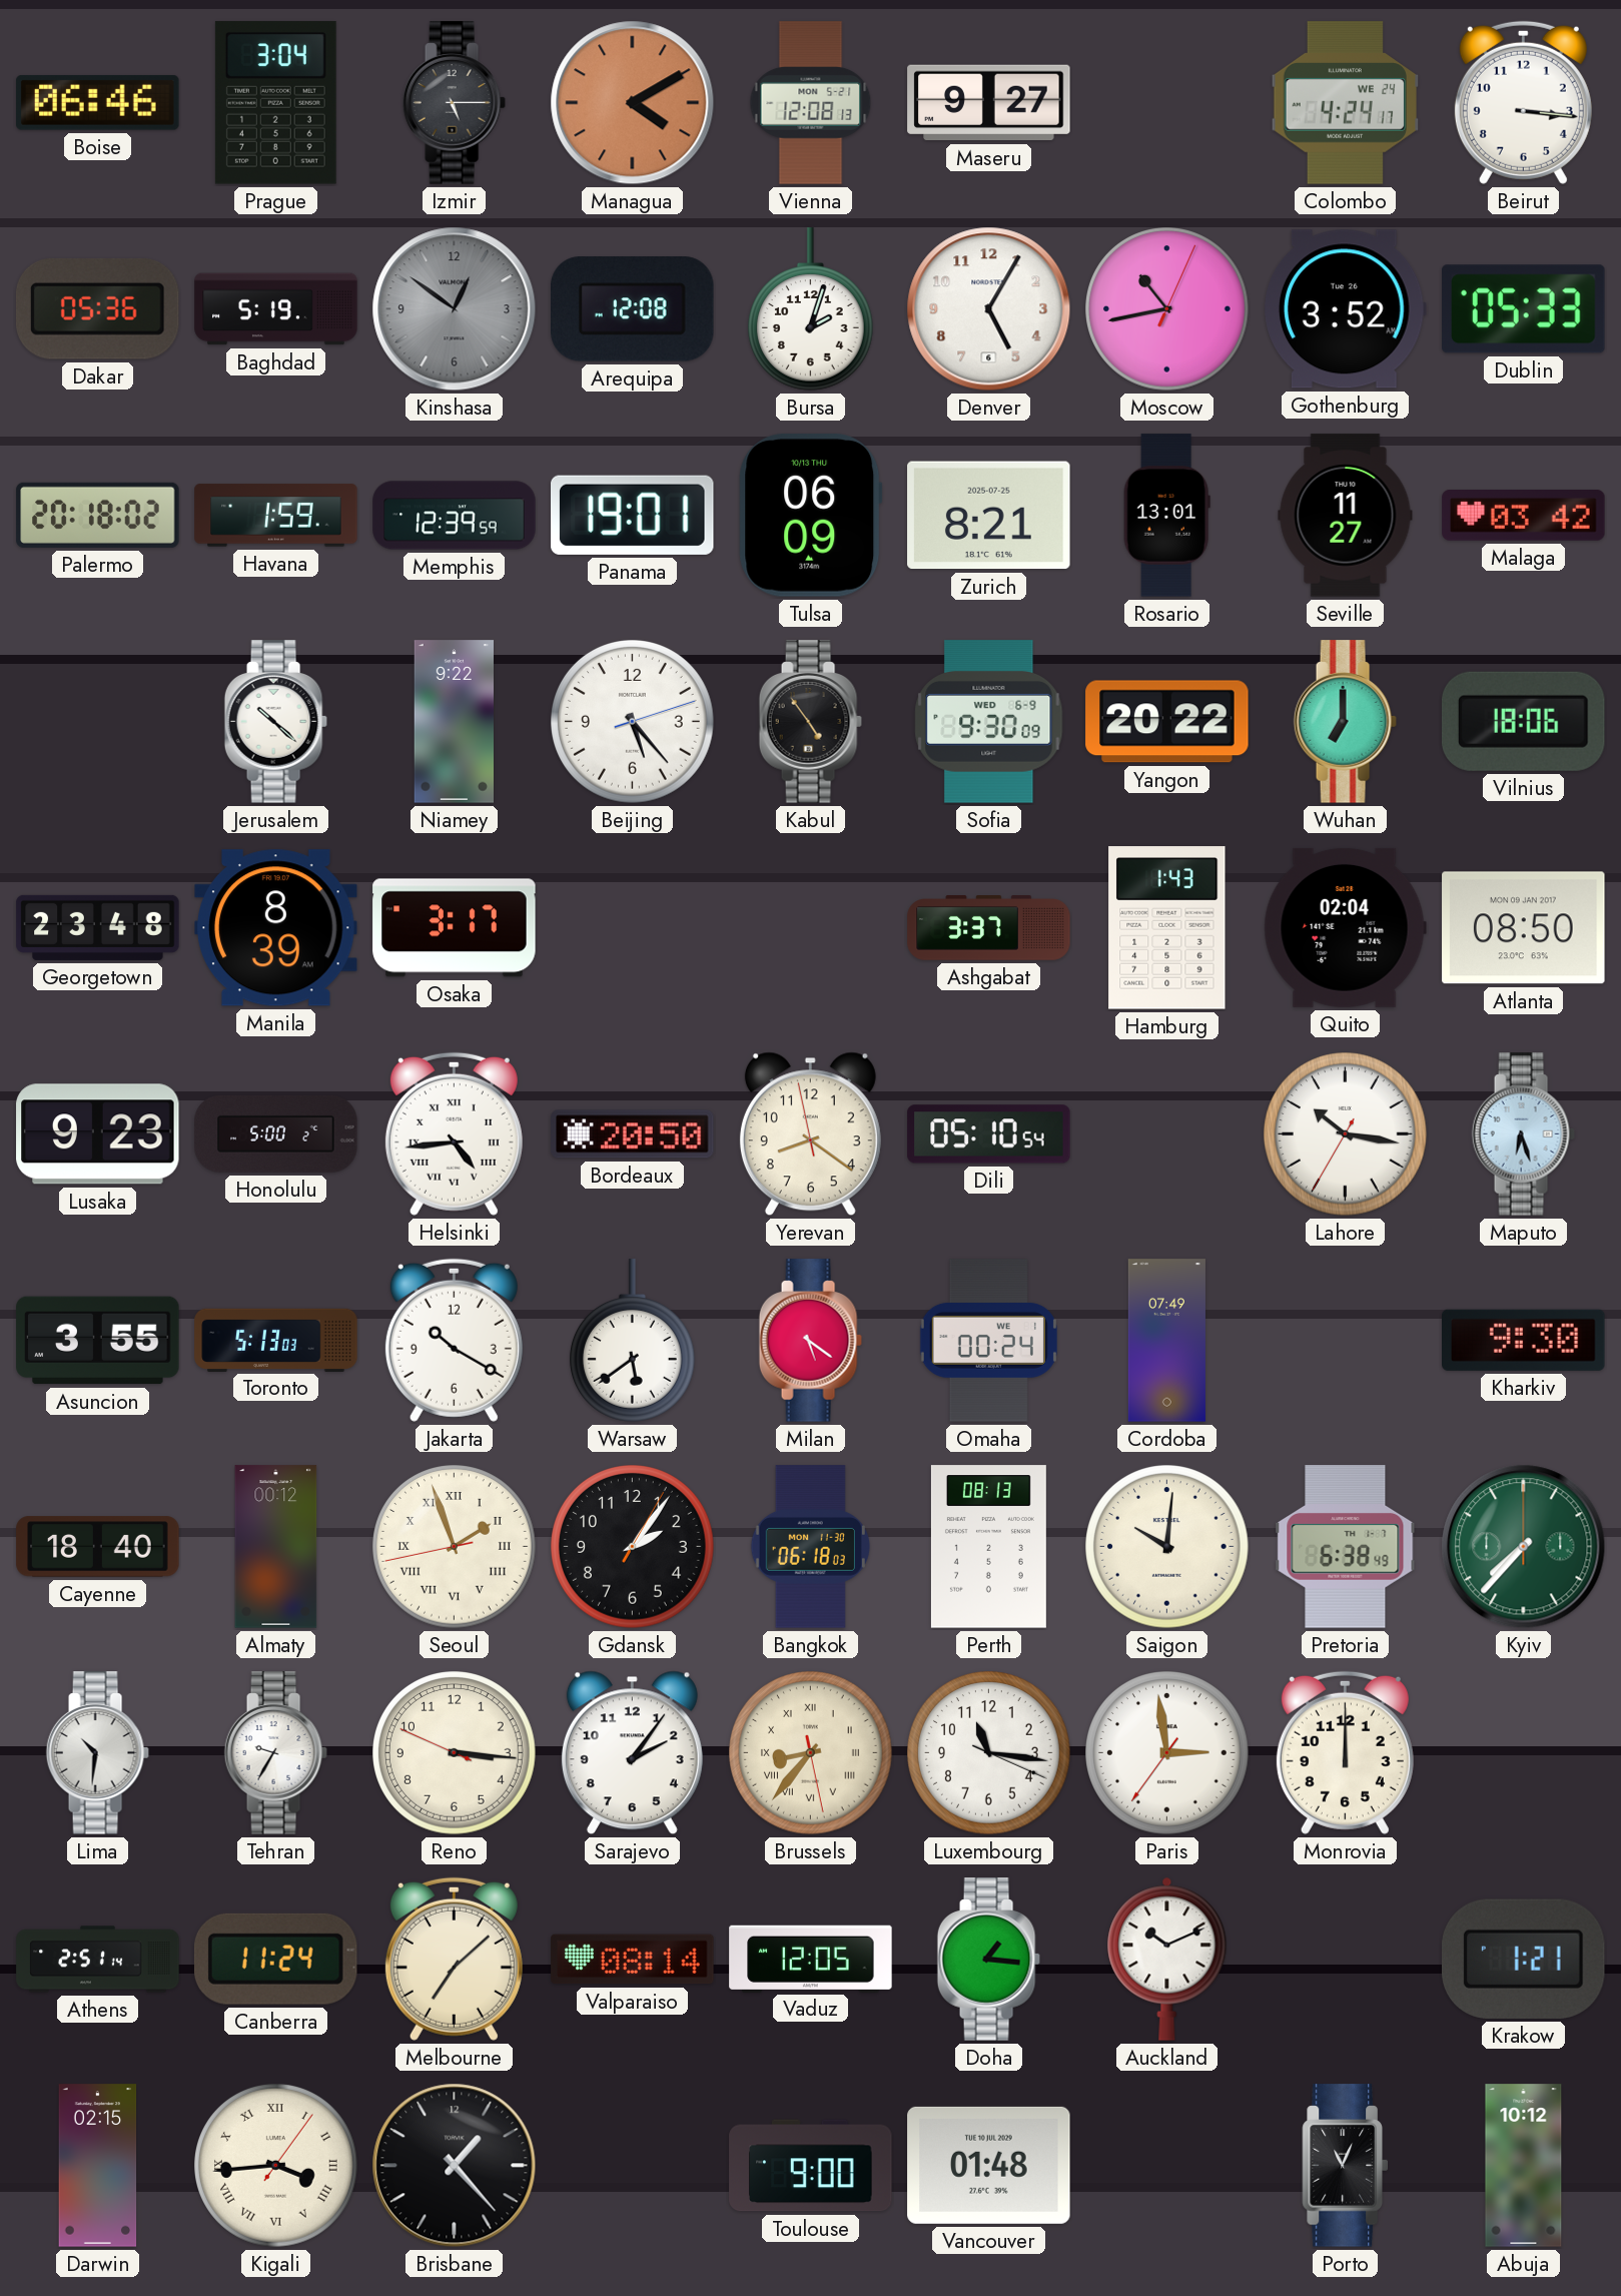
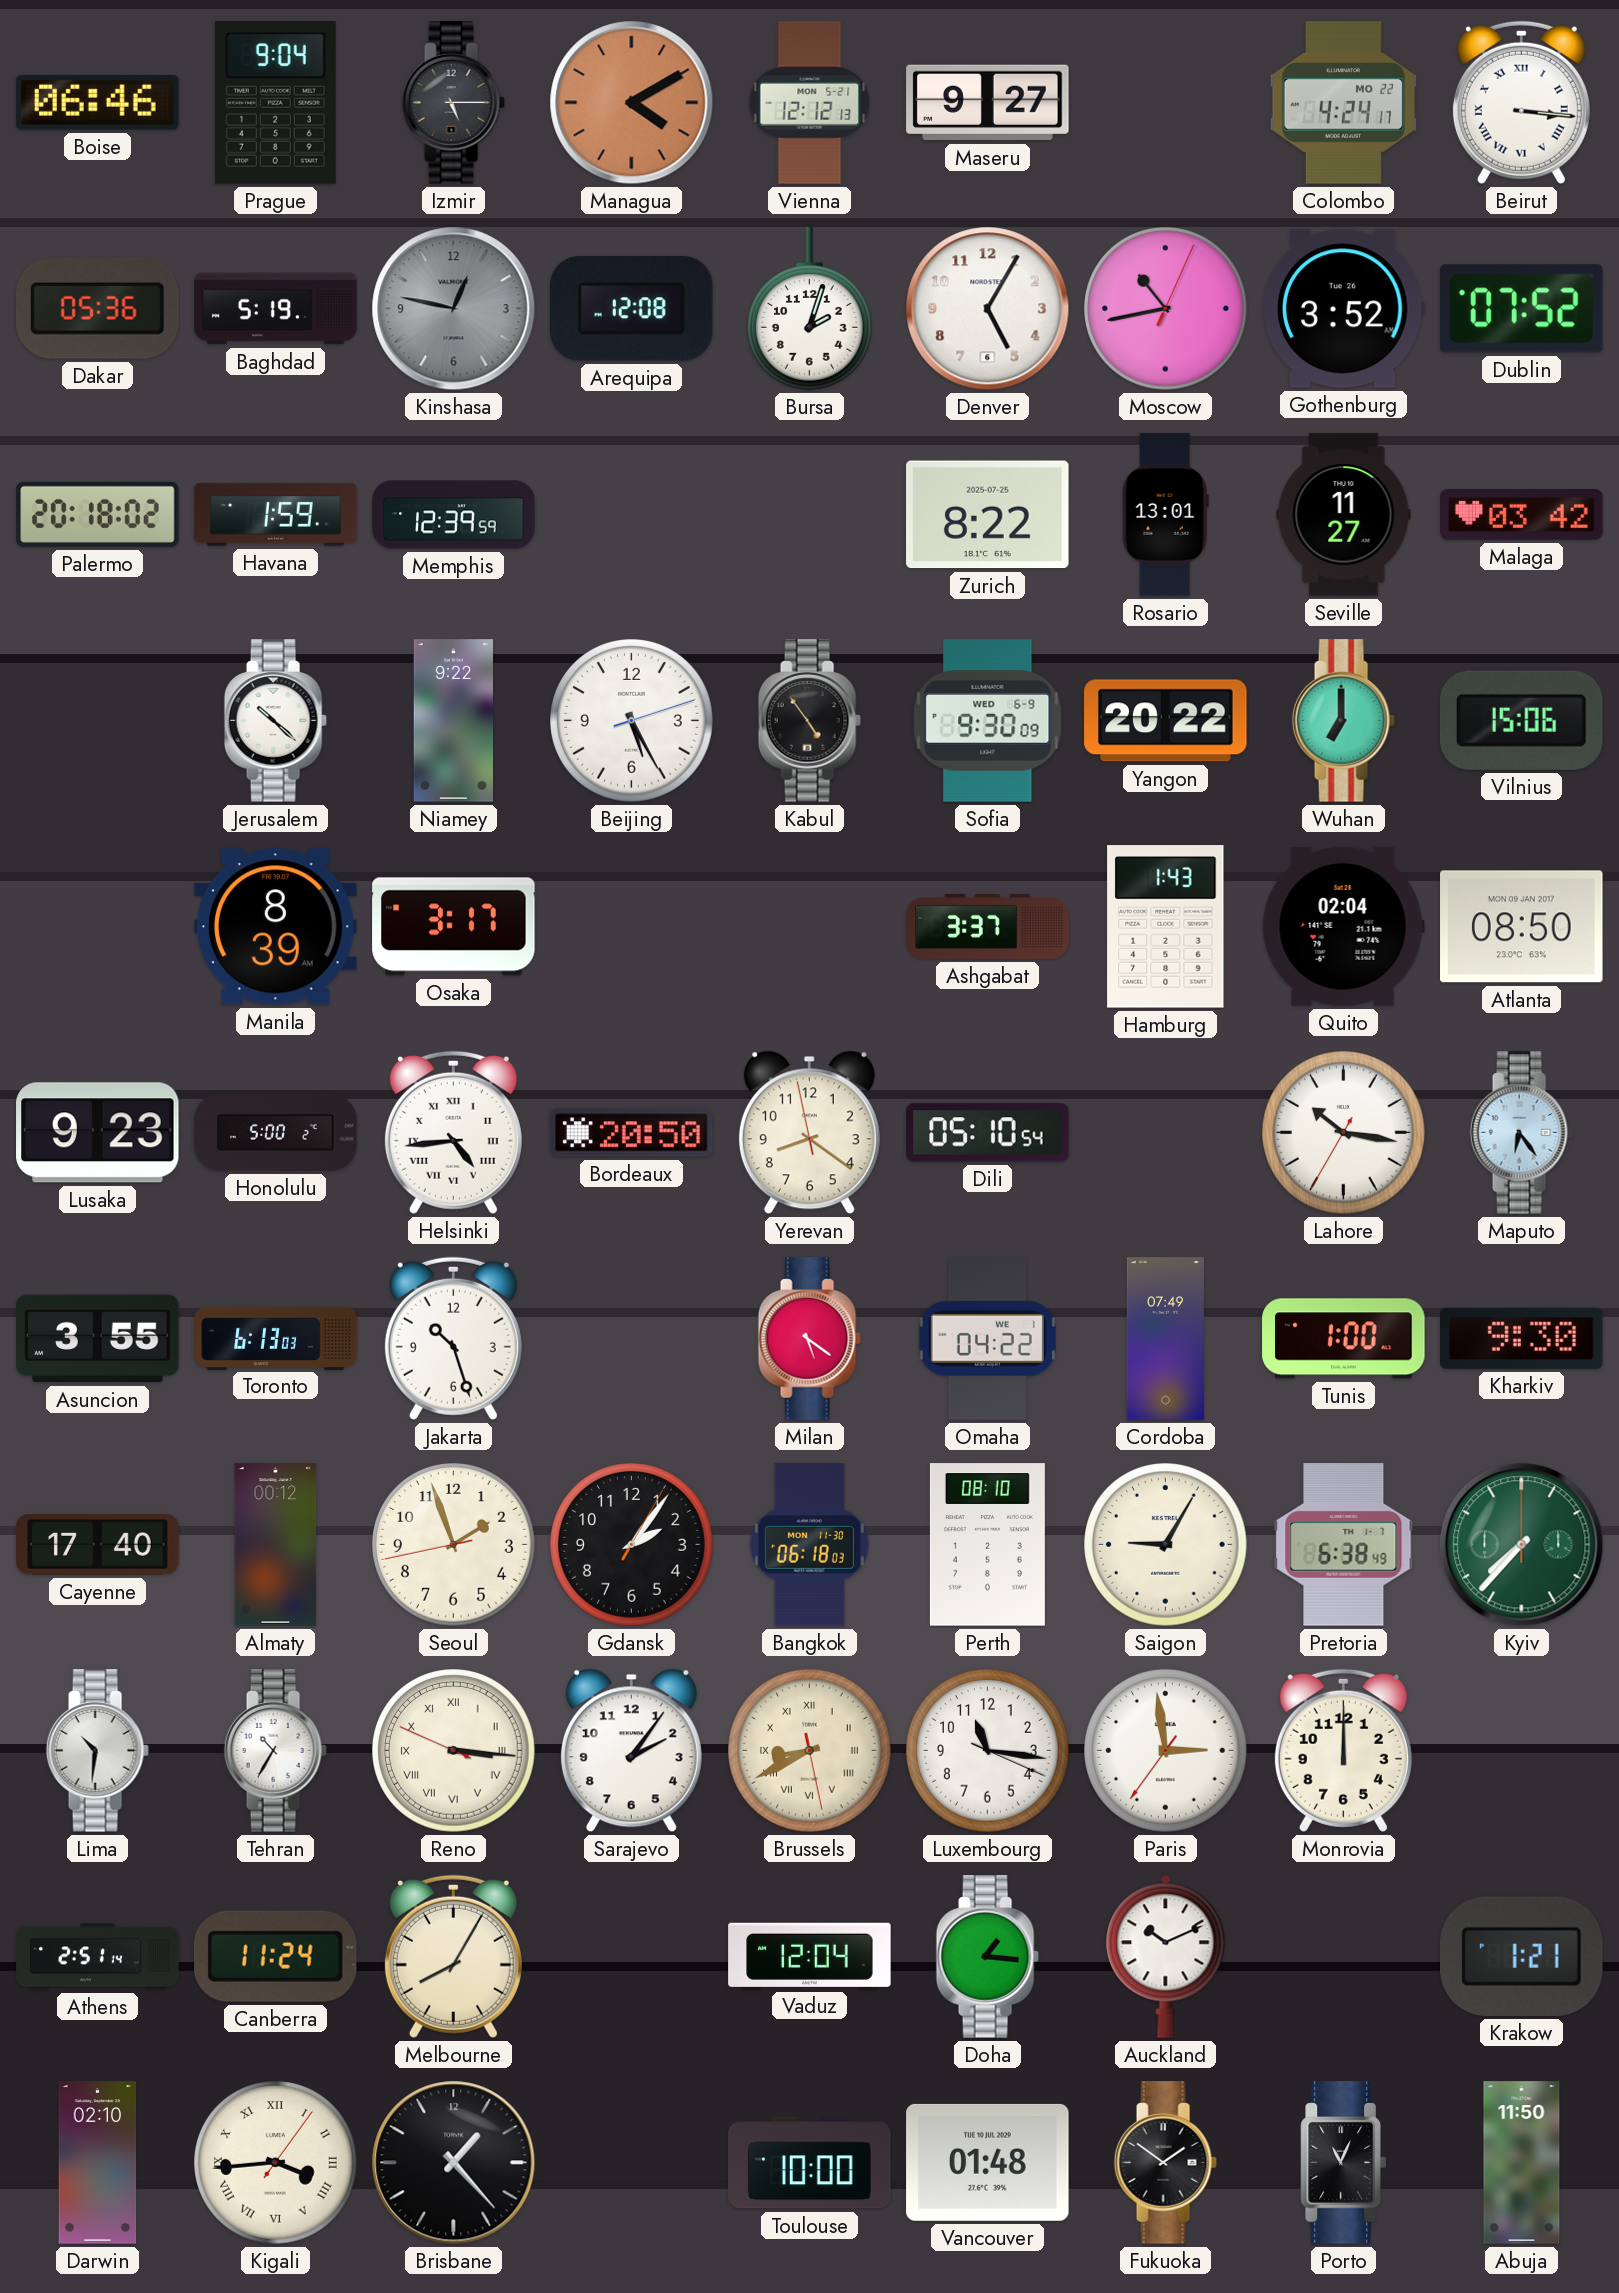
Prague: 3:04 -> 9:04 (275, 103)
Vienna: 12:08 -> 12:12 (810, 103)
Colombo date: WE 24 -> MO 22 (1343, 103)
Beirut numerals: Arabic -> Roman (1521, 102)
Kinshasa: 12:51 -> 12:47 (454, 309)
Dublin: 05:33 -> 07:52 (1522, 309)
Panama: 19:01 -> none (633, 515)
Tulsa: 06:09 -> none (811, 516)
Zurich: 8:21 -> 8:22 (988, 515)
Beijing: 5:23 -> 5:25 (632, 721)
Vilnius: 18:06 -> 15:06 (1521, 720)
Georgetown: 23:48 -> none (98, 927)
Maputo: 6:27 -> 6:24 (1521, 1133)
Toronto: 5:13 -> 6:13 (276, 1338)
Jakarta: 10:20 -> 10:27 (453, 1338)
Warsaw: 5:39 -> none (632, 1341)
Omaha: 00:24 -> 04:22 (987, 1339)
Tunis: none -> 1:00 (1344, 1339)
Cayenne: 18:40 -> 17:40 (98, 1545)
Seoul numerals: Roman -> Arabic (454, 1545)
Perth: 08:13 -> 08:10 (987, 1545)
Saigon: 10:01 -> 9:05 (1166, 1545)
Tehran: 9:35 -> 10:35 (275, 1751)
Reno numerals: Arabic -> Roman (454, 1751)
Brussels: 8:36 -> 8:40 (810, 1751)
Melbourne: 7:08 -> 8:05 (453, 1956)
Valparaiso: 08:14 -> none (633, 1960)
Vaduz: 12:05 -> 12:04 (810, 1956)
Darwin: 02:15 -> 02:10 (98, 2163)
Toulouse: 9:00 -> 10:00 (810, 2163)
Fukuoka: none -> 1:51 (1165, 2163)
Abuja: 10:12 -> 11:50 (1522, 2163)
